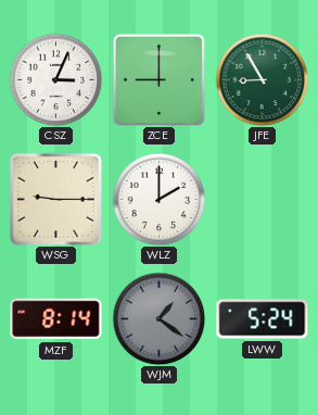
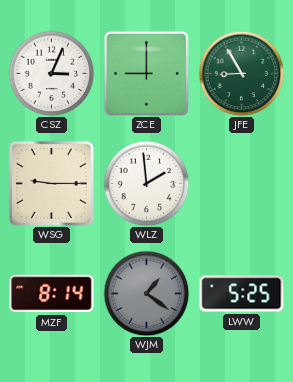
WLZ: 2:00 -> 1:59 (146, 183)
LWW: 5:24 -> 5:25 (242, 294)
